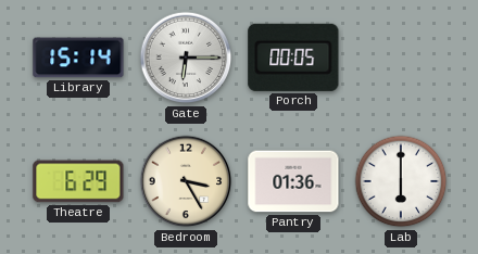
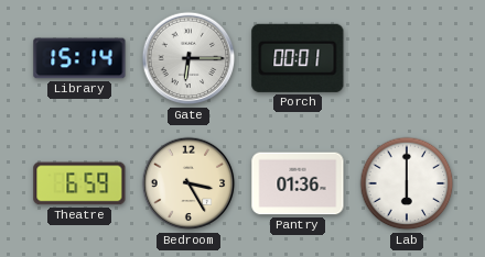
Porch: 00:05 -> 00:01 (298, 58)
Theatre: 6:29 -> 6:59 (79, 183)
